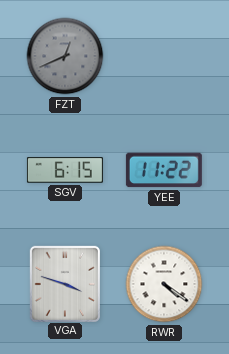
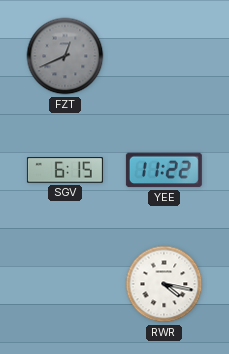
VGA: 3:48 -> none (64, 283)
RWR: 4:21 -> 4:17 (164, 284)
